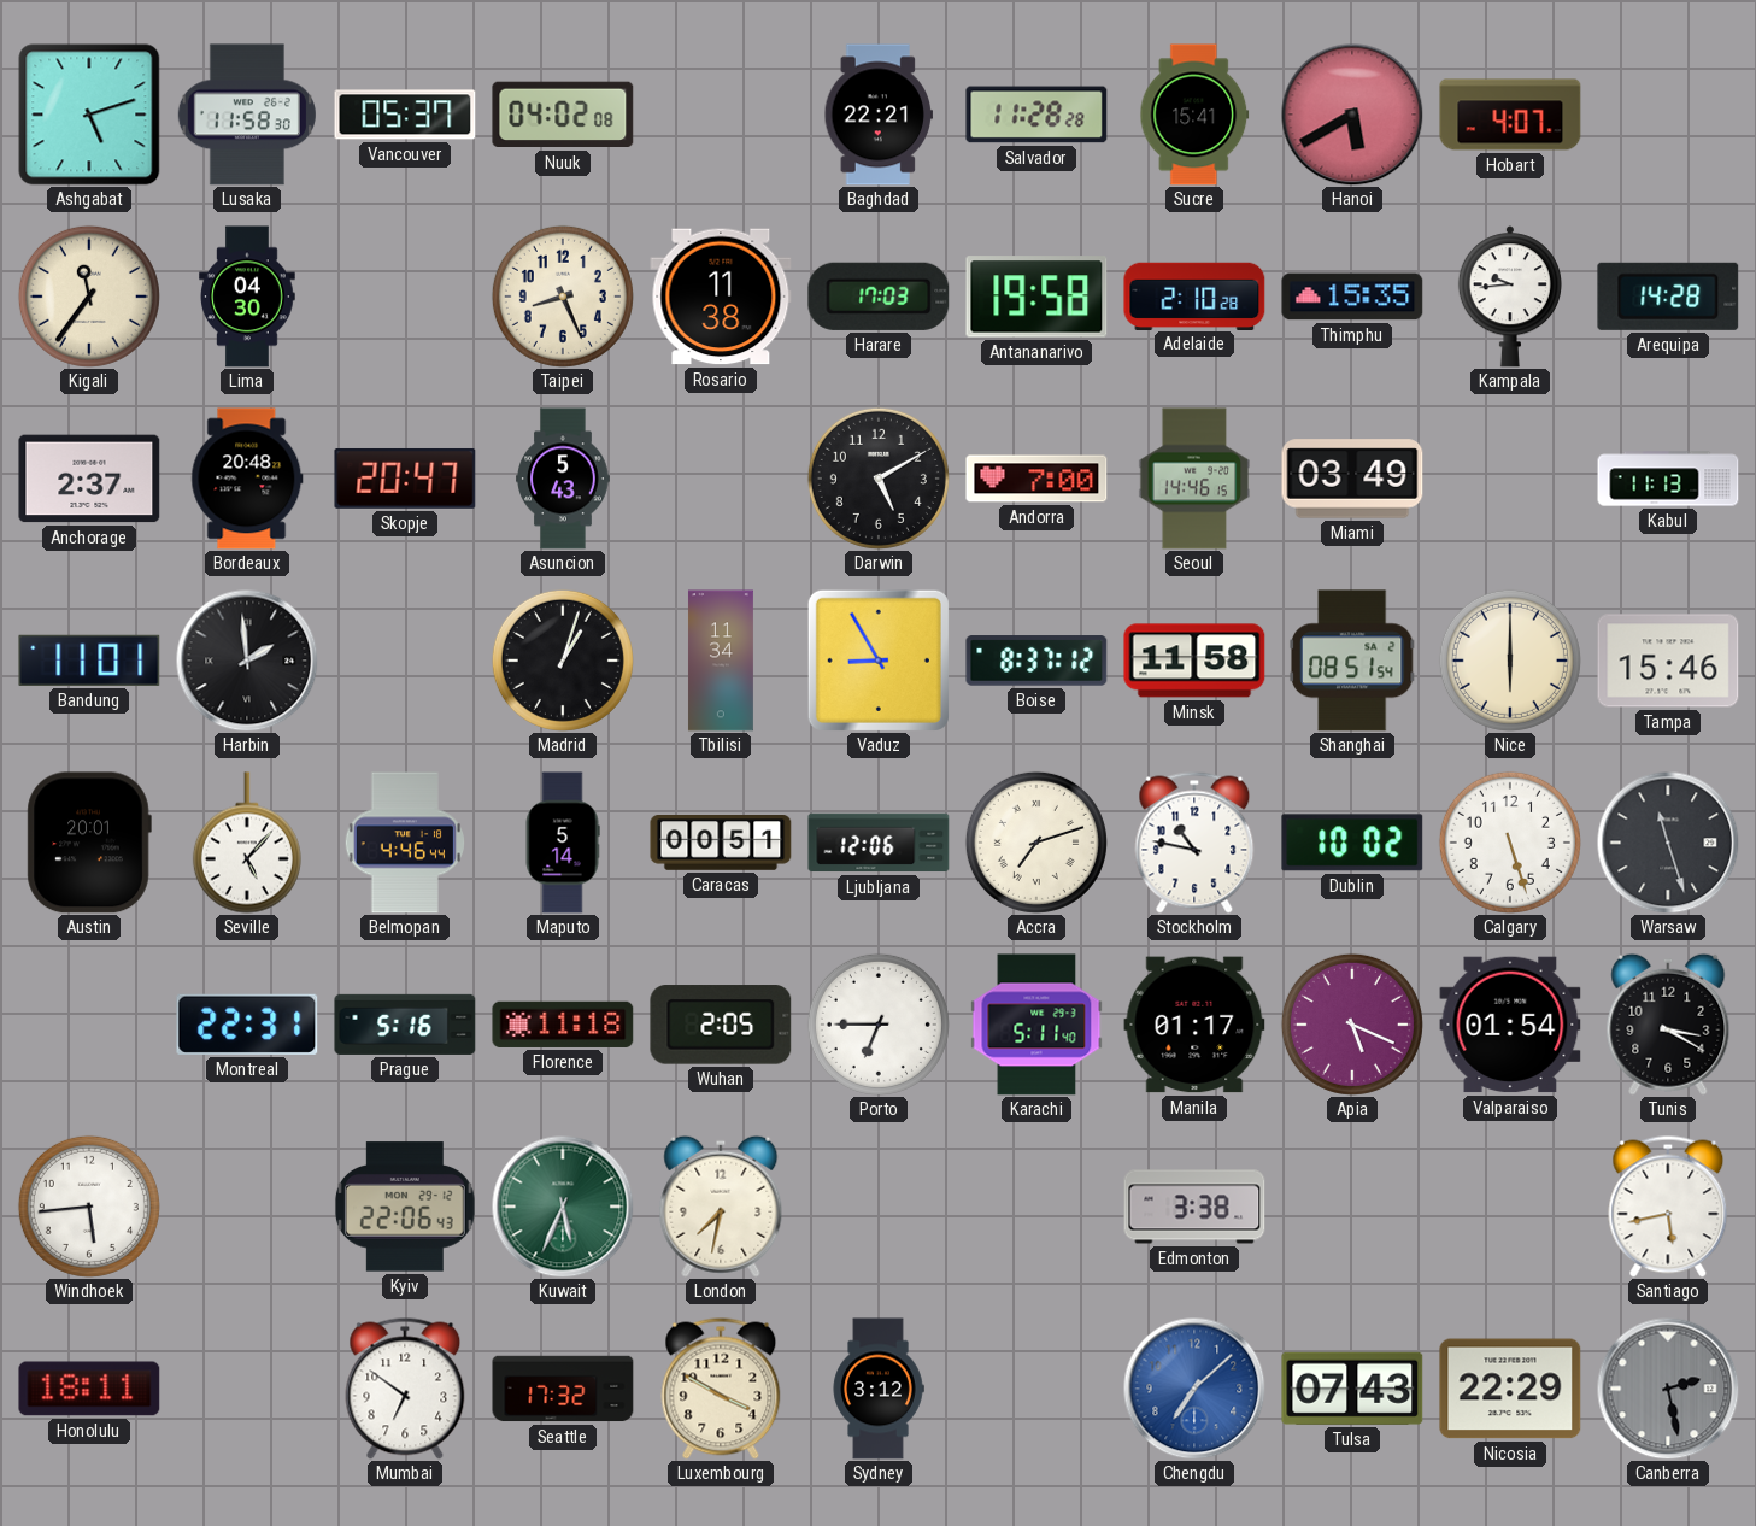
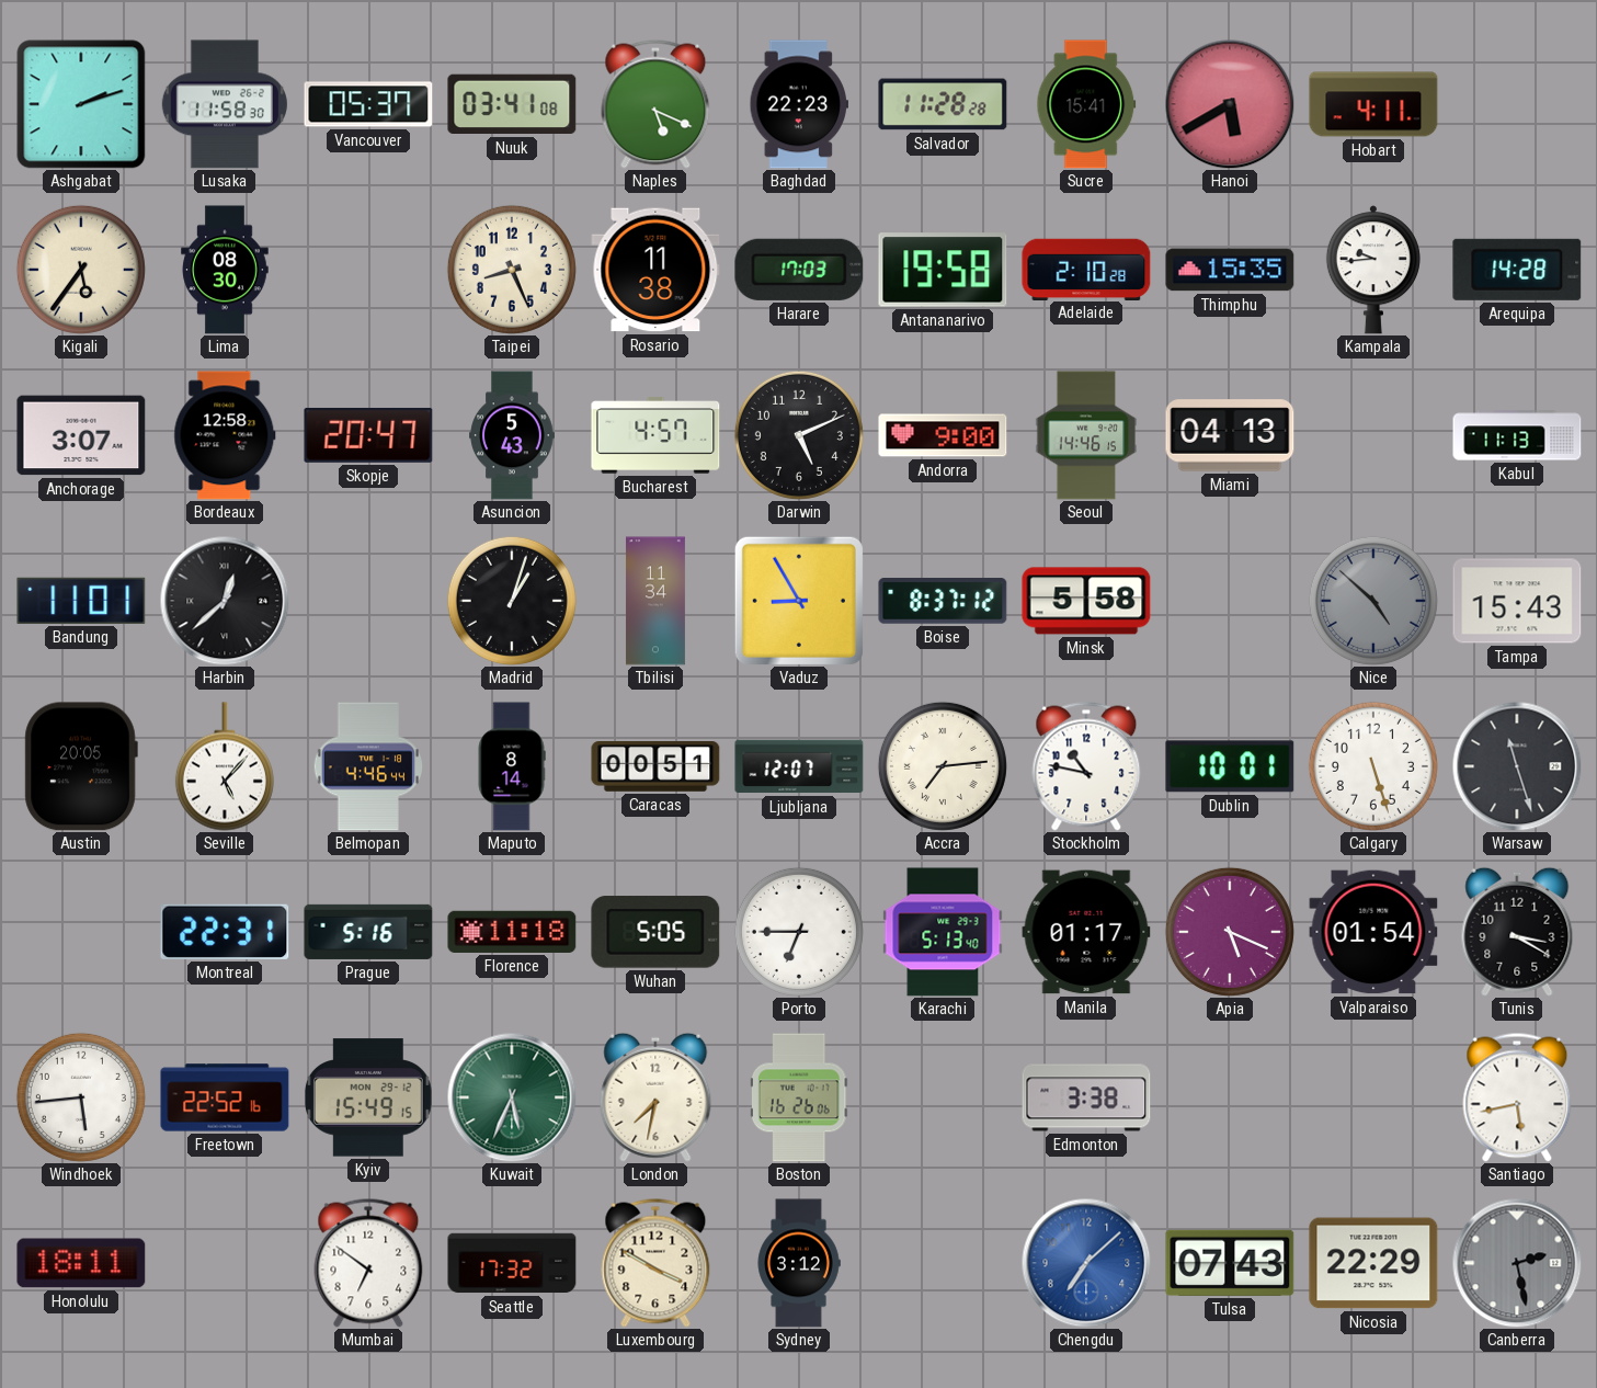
Ashgabat: 5:12 -> 2:12 (81, 104)
Nuuk: 04:02 -> 03:41 (512, 104)
Naples: none -> 5:19 (655, 104)
Baghdad: 22:21 -> 22:23 (799, 104)
Hobart: 4:07 -> 4:11 (1373, 104)
Kigali: 11:36 -> 5:36 (81, 270)
Lima: 04:30 -> 08:30 (225, 270)
Anchorage: 2:37 -> 3:07 (81, 435)
Bordeaux: 20:48 -> 12:58 (225, 435)
Bucharest: none -> 4:57 (655, 435)
Darwin: 5:10 -> 5:11 (799, 435)
Andorra: 7:00 -> 9:00 (943, 435)
Miami: 03:49 -> 04:13 (1230, 435)
Harbin: 1:59 -> 12:38 (225, 601)
Minsk: 11:58 -> 5:58 (1086, 601)
Shanghai: 08:51 -> none (1352, 661)
Nice: 6:00 -> 4:52 (1373, 601)
Nice dial: cream -> grey (1373, 601)
Tampa: 15:46 -> 15:43 (1517, 601)
Austin: 20:01 -> 20:05 (81, 766)
Maputo: 5:14 -> 8:14 (512, 766)
Ljubljana: 12:06 -> 12:07 (799, 766)
Accra: 7:12 -> 7:14 (943, 766)
Dublin: 10:02 -> 10:01 (1230, 766)
Wuhan: 2:05 -> 5:05 (655, 932)
Karachi: 5:11 -> 5:13 (943, 932)
Freetown: none -> 22:52 (225, 1097)
Kyiv: 22:06 -> 15:49 (368, 1097)
Boston: none -> 16:26 (800, 1097)
